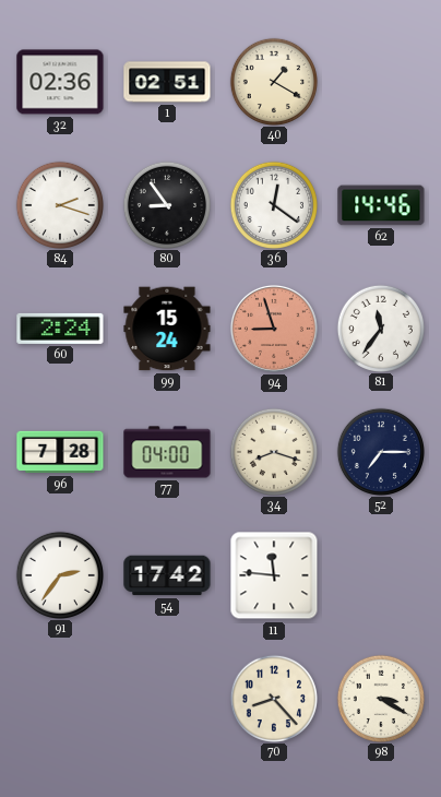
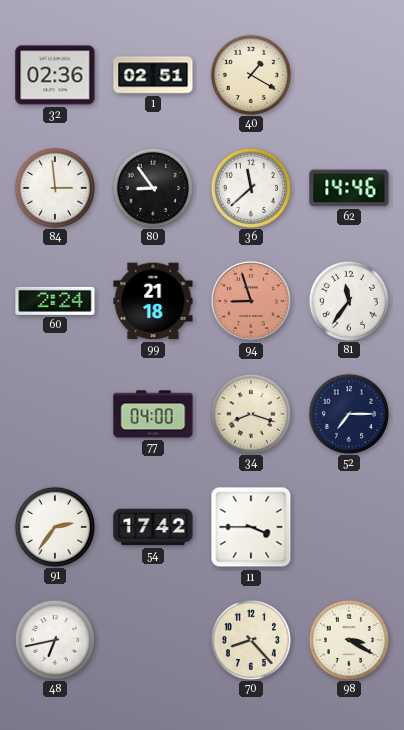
84: 2:18 -> 2:59 (54, 187)
36: 12:21 -> 11:38 (250, 187)
99: 15:24 -> 21:18 (153, 301)
96: 7:28 -> none (60, 452)
11: 11:46 -> 3:45 (251, 527)
48: none -> 6:43 (54, 639)
